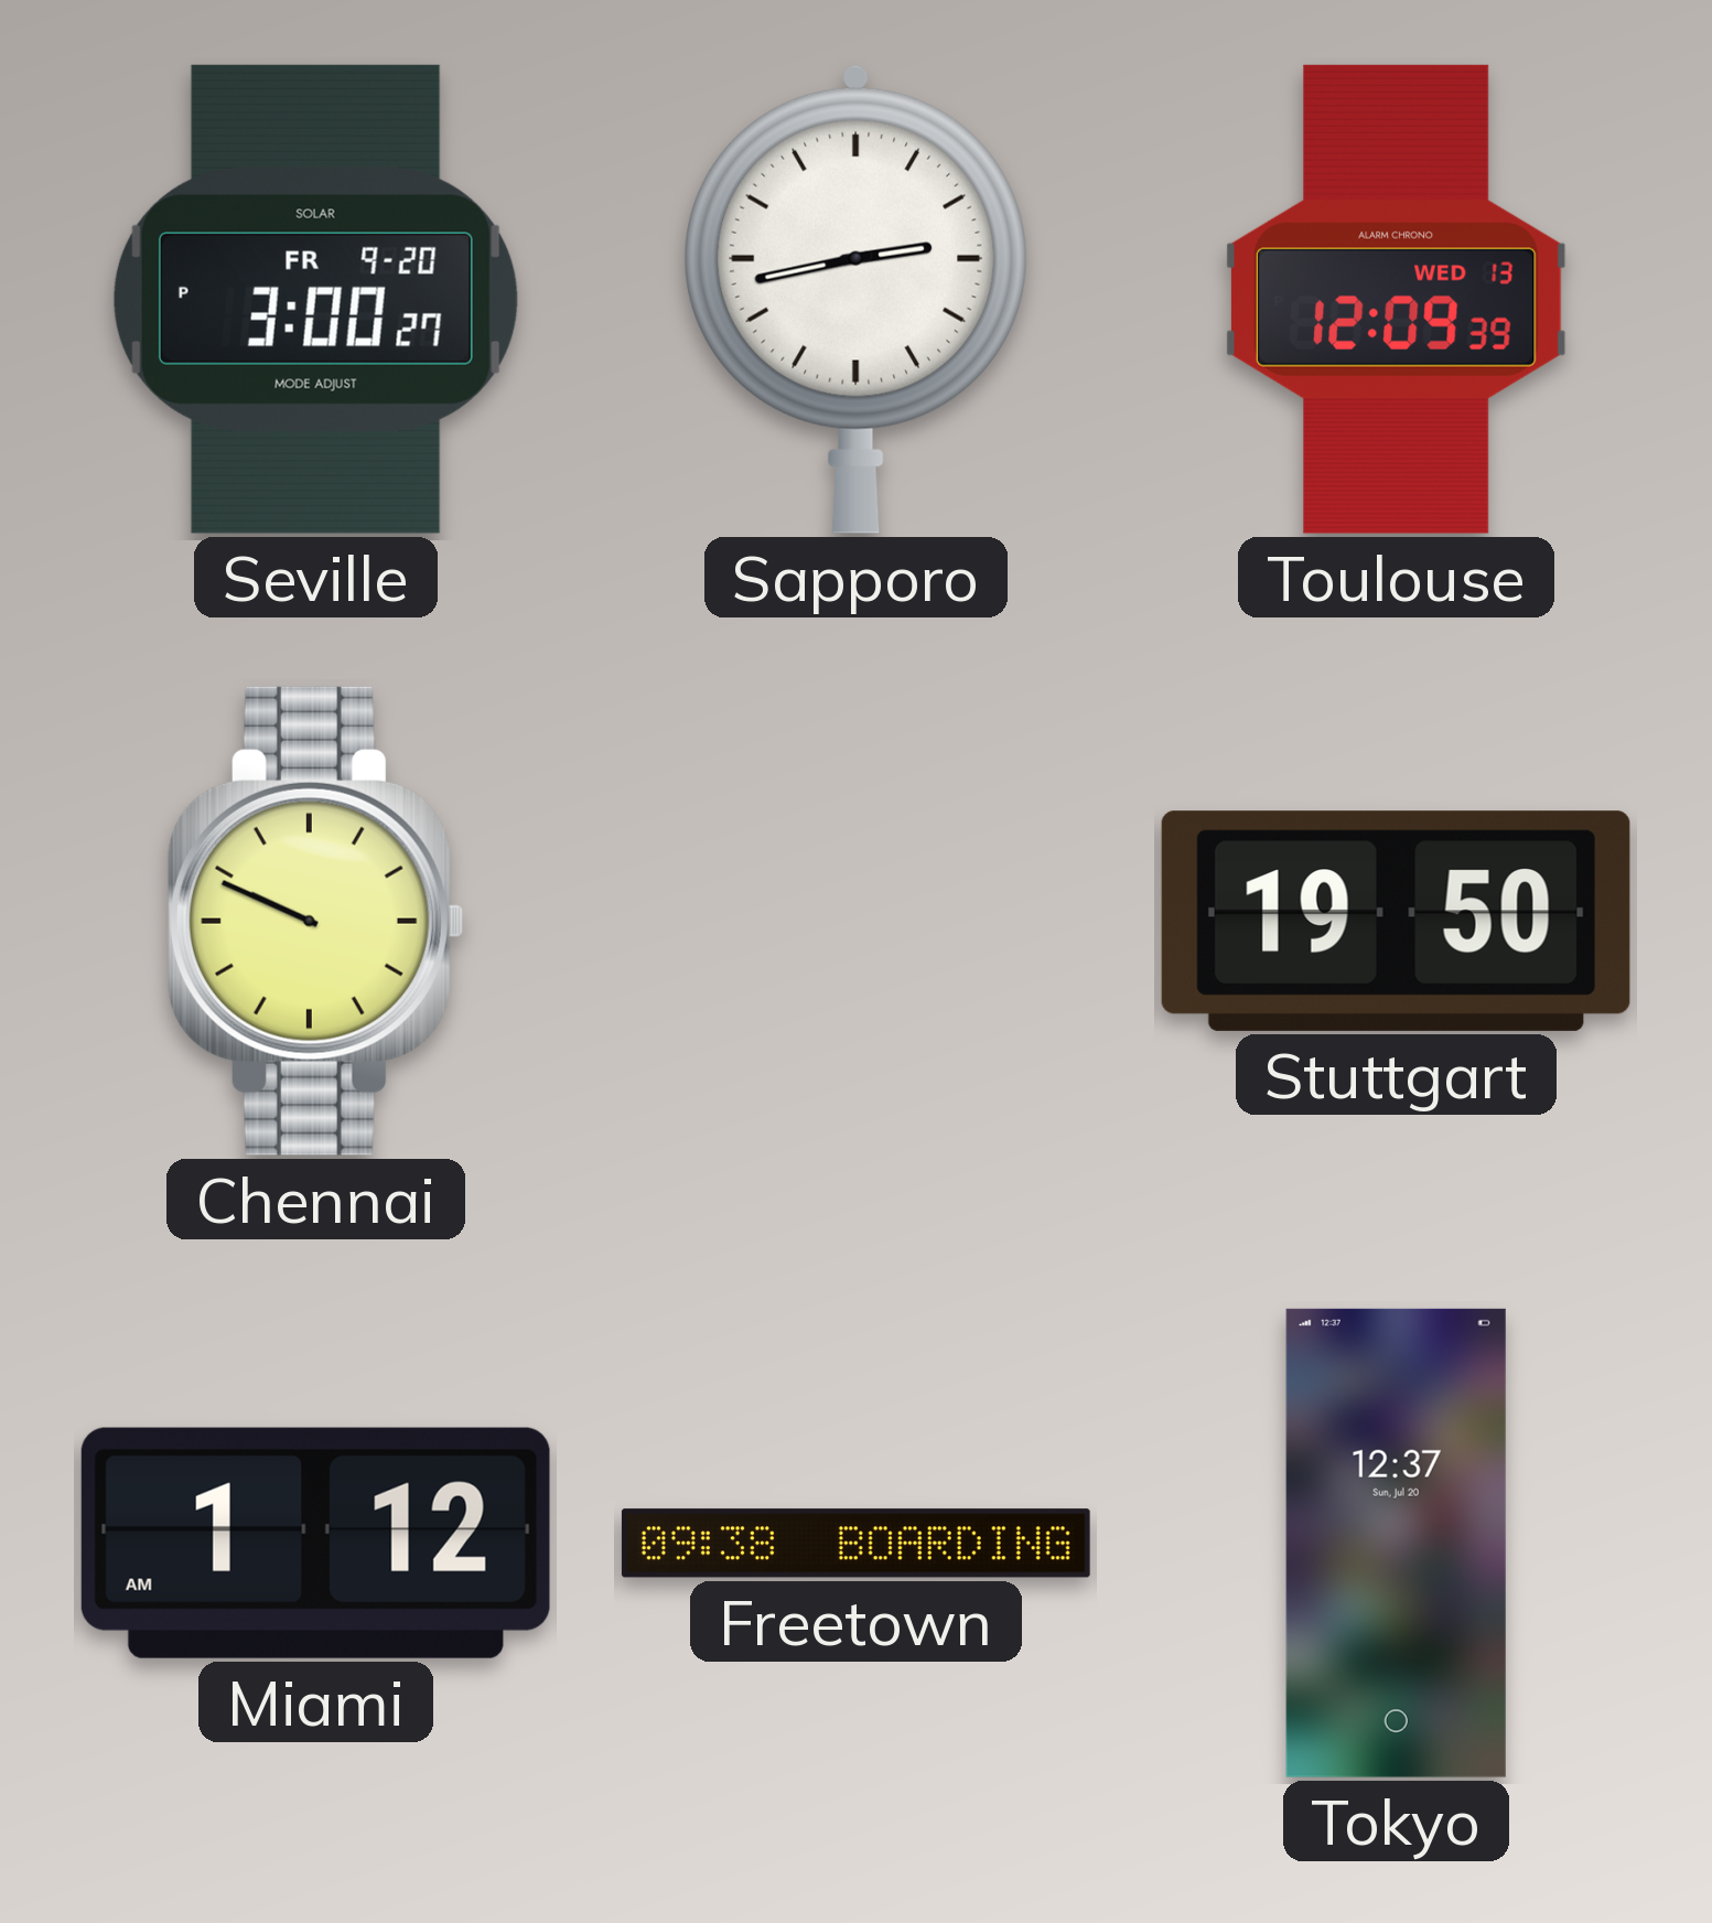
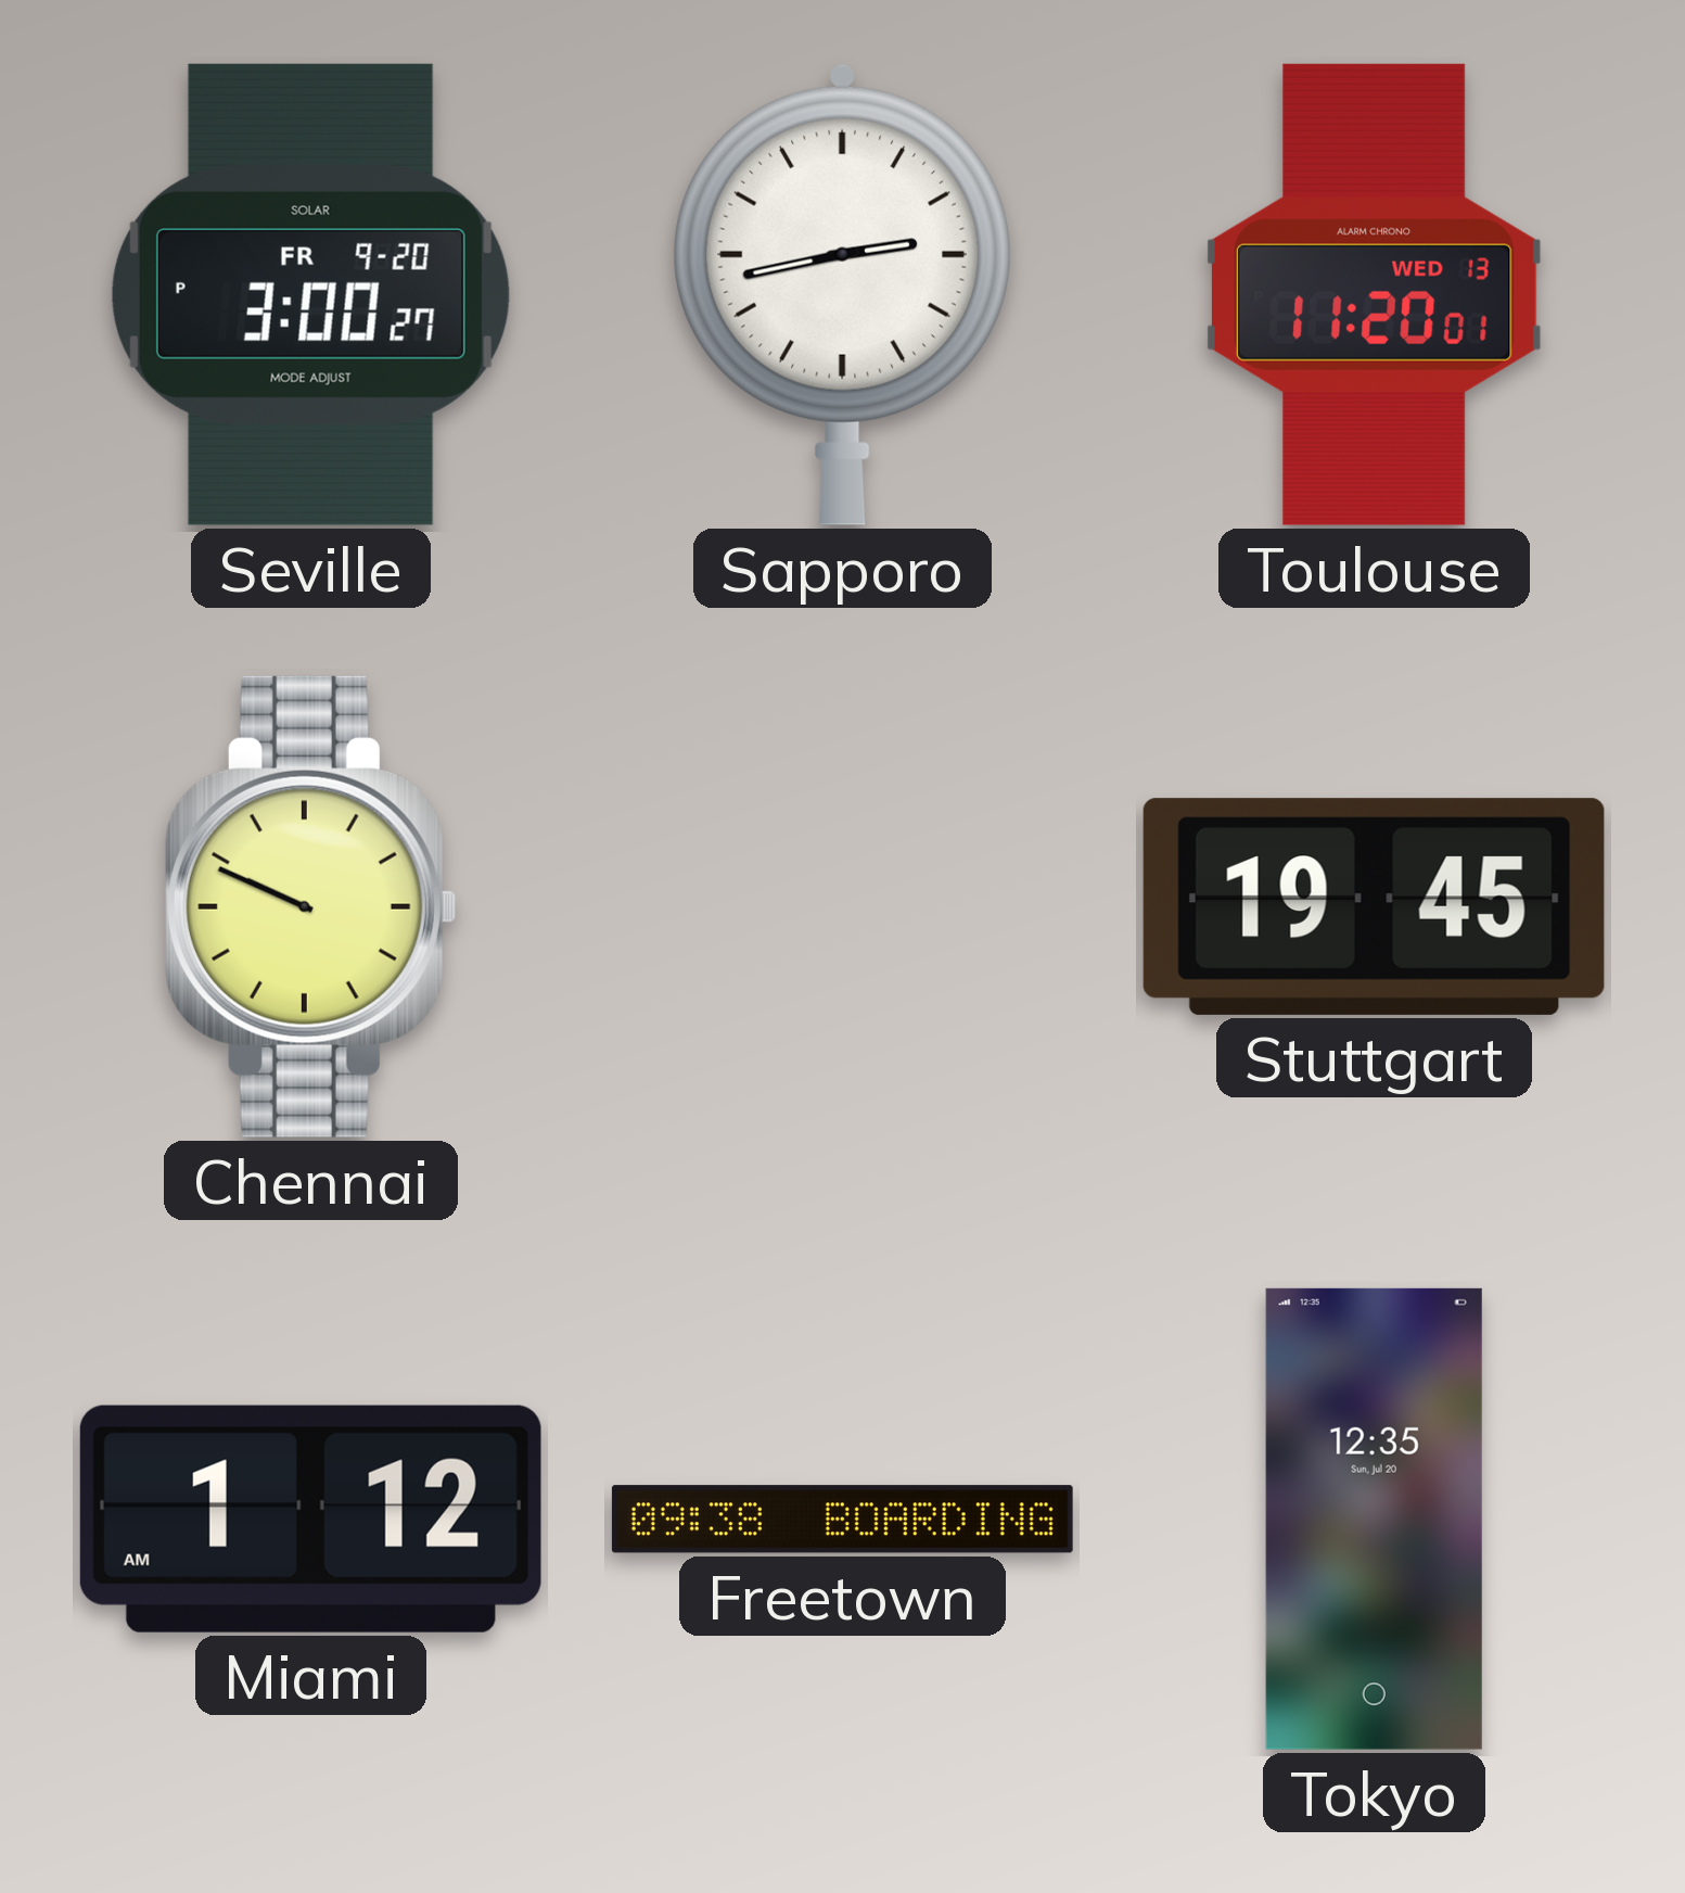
Toulouse: 12:09 -> 11:20 (1374, 294)
Stuttgart: 19:50 -> 19:45 (1374, 906)
Tokyo: 12:37 -> 12:35 (1374, 1519)
